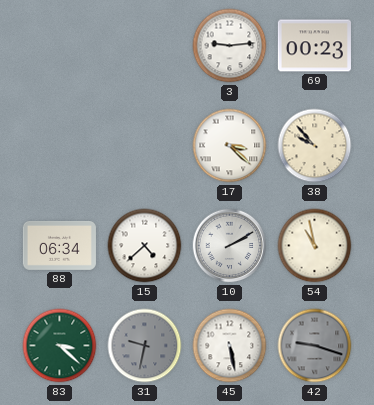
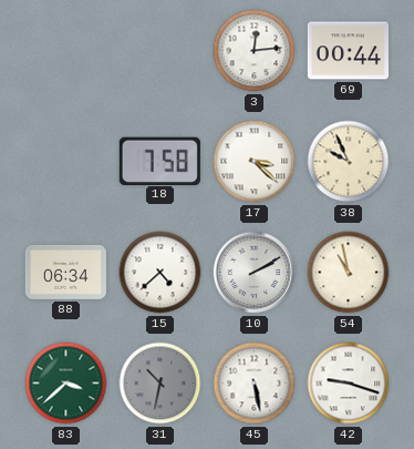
3: 9:14 -> 12:14 (255, 51)
69: 00:23 -> 00:44 (348, 51)
18: none -> 7:58 (159, 161)
38: 9:53 -> 9:56 (349, 162)
83: 3:22 -> 3:38 (66, 384)
31: 9:32 -> 10:32 (161, 384)
42 dial: grey -> white (349, 384)
